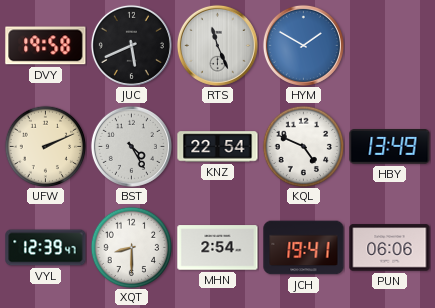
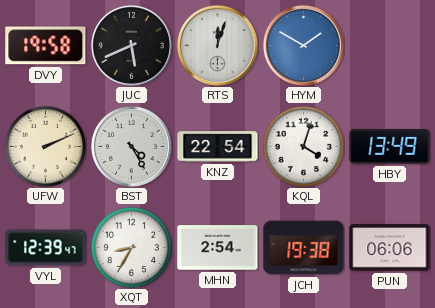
RTS: 11:26 -> 12:03 (217, 45)
KQL: 4:49 -> 4:03 (303, 146)
XQT: 8:30 -> 8:35 (131, 247)
JCH: 19:41 -> 19:38 (304, 248)
